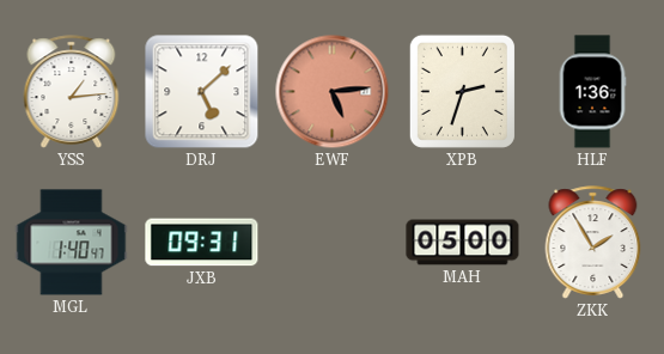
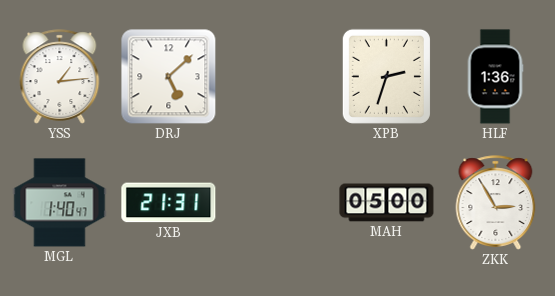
EWF: 5:14 -> none (333, 92)
JXB: 09:31 -> 21:31 (169, 203)
ZKK: 1:55 -> 2:55 (496, 203)
